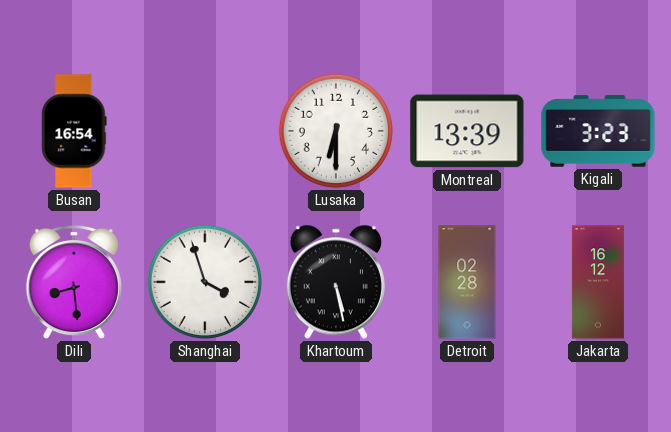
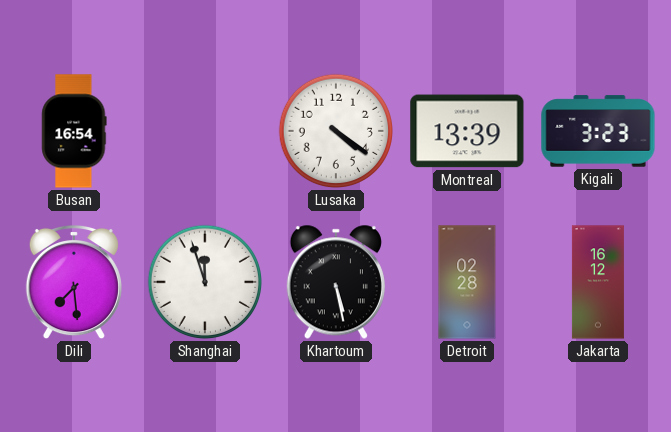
Lusaka: 6:30 -> 4:21 (336, 131)
Dili: 8:29 -> 7:29 (74, 282)
Shanghai: 3:57 -> 11:57 (205, 282)
